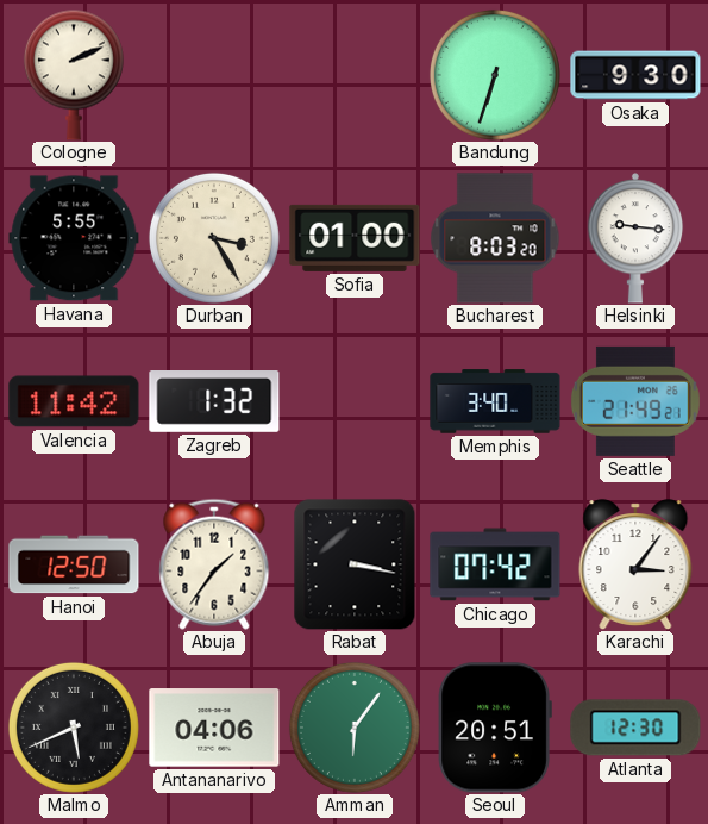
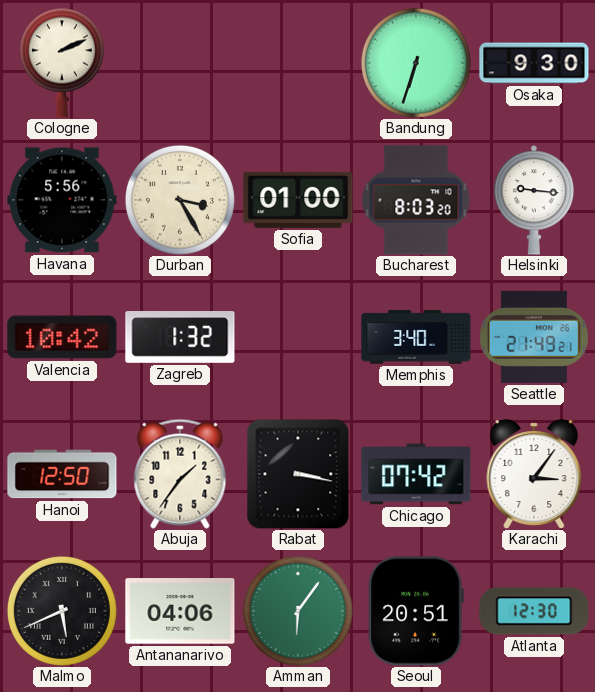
Havana: 5:55 -> 5:56 (62, 200)
Valencia: 11:42 -> 10:42 (62, 337)
